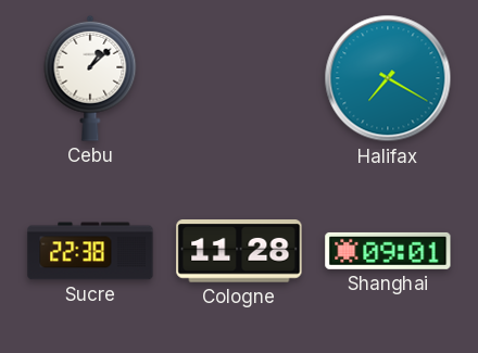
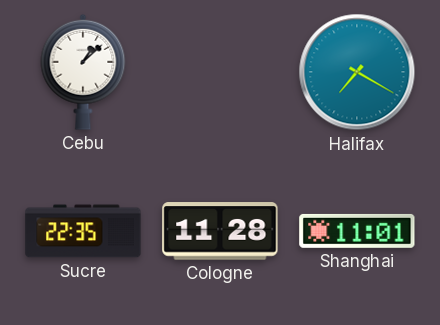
Sucre: 22:38 -> 22:35 (83, 231)
Shanghai: 09:01 -> 11:01 (357, 231)
